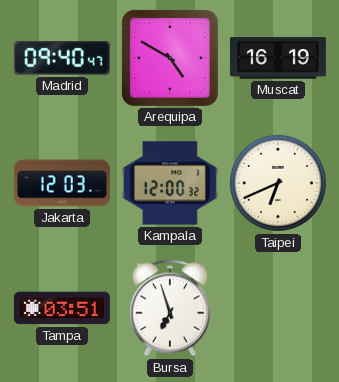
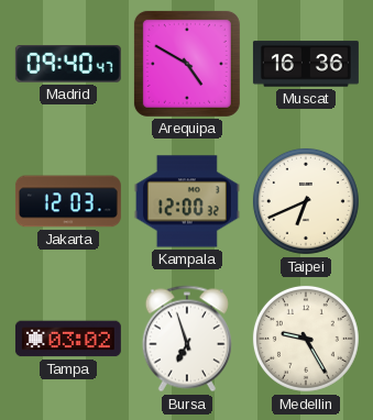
Muscat: 16:19 -> 16:36 (306, 64)
Tampa: 03:51 -> 03:02 (68, 339)
Medellin: none -> 9:25 (306, 339)
